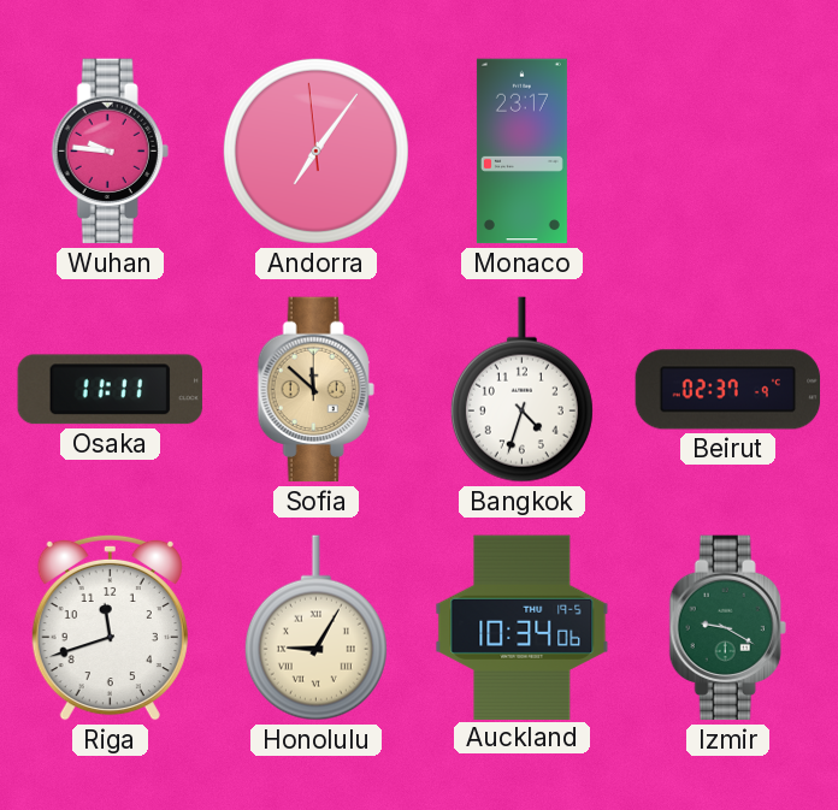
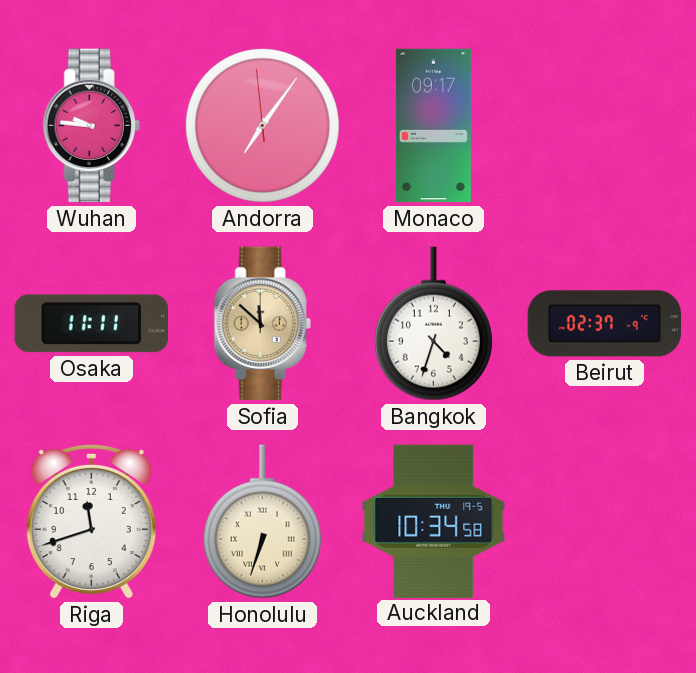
Monaco: 23:17 -> 09:17 (433, 126)
Honolulu: 9:05 -> 6:33 (262, 522)
Auckland: 10:34:06 -> 10:34:58 (434, 521)
Izmir: 9:20 -> none (727, 628)
